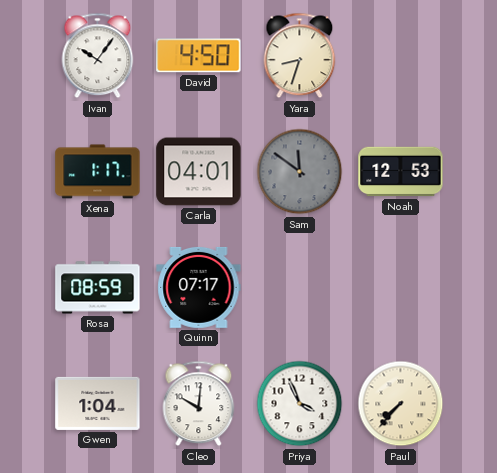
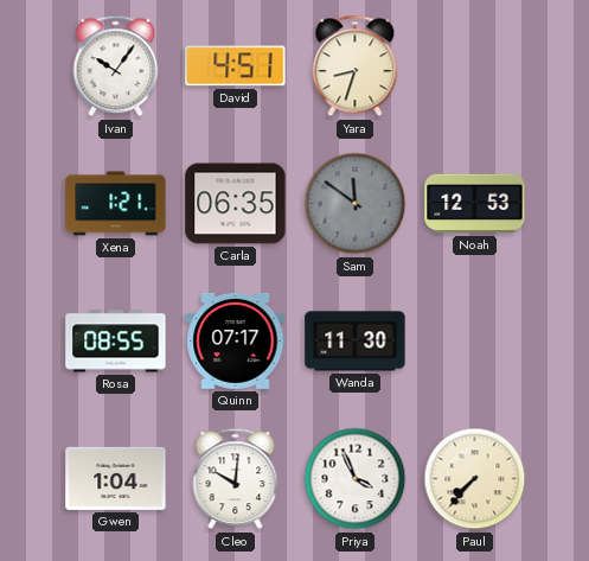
David: 4:50 -> 4:51 (236, 66)
Xena: 1:17 -> 1:21 (116, 204)
Carla: 04:01 -> 06:35 (236, 204)
Rosa: 08:59 -> 08:55 (116, 342)
Wanda: none -> 11:30 (356, 342)
